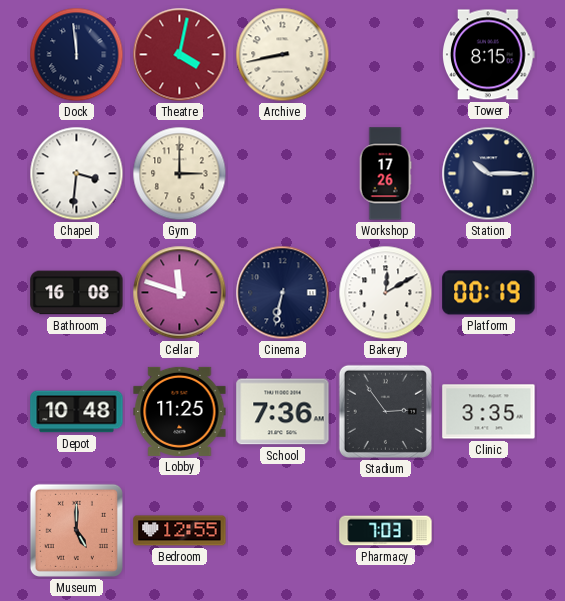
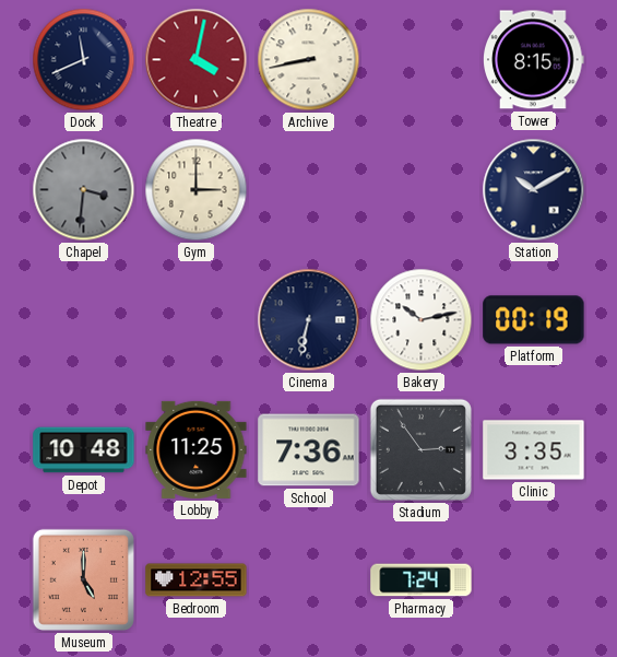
Dock: 11:59 -> 11:41 (84, 60)
Chapel dial: white -> grey (84, 190)
Workshop: 17:26 -> none (385, 174)
Station: 10:15 -> 10:10 (534, 190)
Bathroom: 16:08 -> none (77, 293)
Cellar: 11:48 -> none (180, 293)
Bakery: 12:10 -> 10:13 (422, 320)
Pharmacy: 7:03 -> 7:24 (422, 580)
